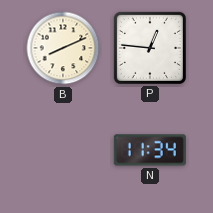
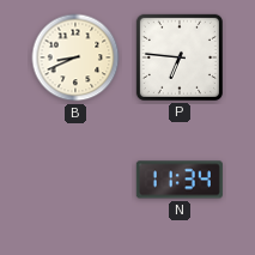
B: 8:11 -> 8:41 (75, 57)
P: 12:46 -> 6:46 (180, 57)
